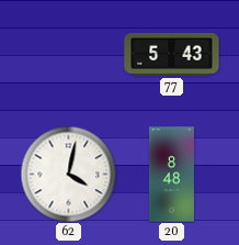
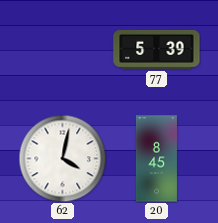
77: 5:43 -> 5:39 (157, 49)
20: 8:48 -> 8:45 (156, 159)
